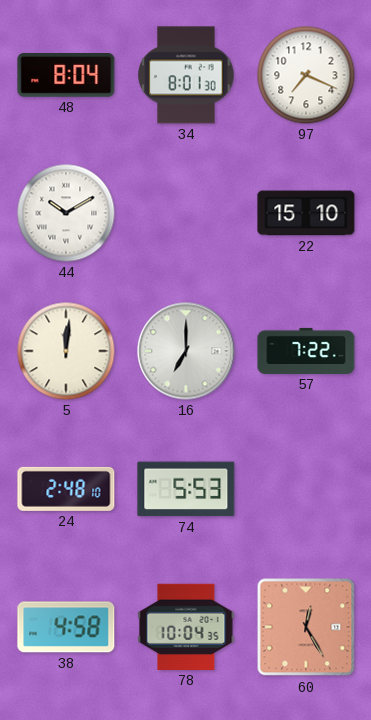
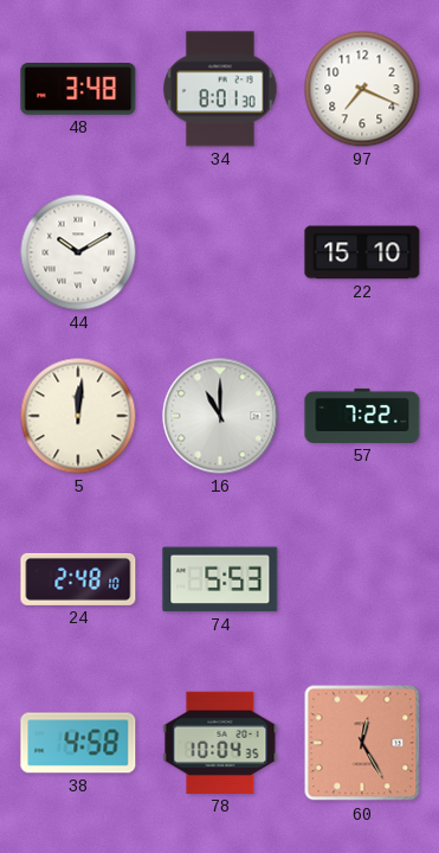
48: 8:04 -> 3:48 (78, 89)
16: 7:00 -> 11:00 (220, 416)
